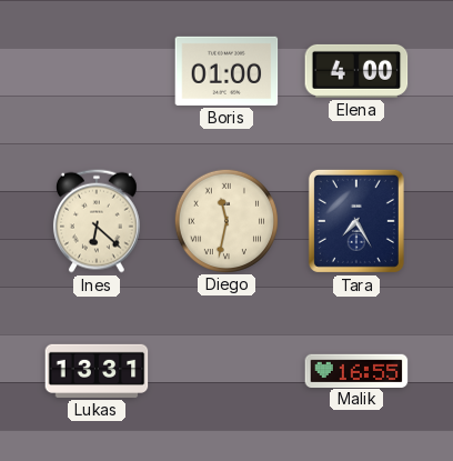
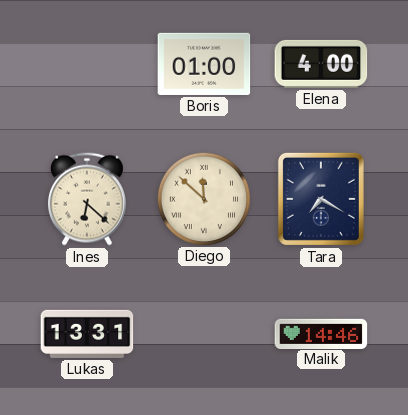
Diego: 11:32 -> 11:52 (203, 198)
Tara: 7:25 -> 7:20 (321, 199)
Malik: 16:55 -> 14:46 (321, 333)
